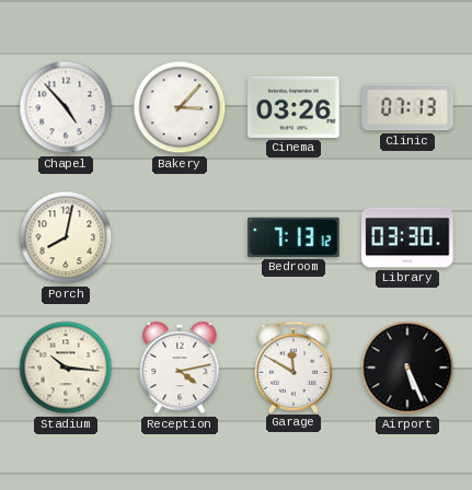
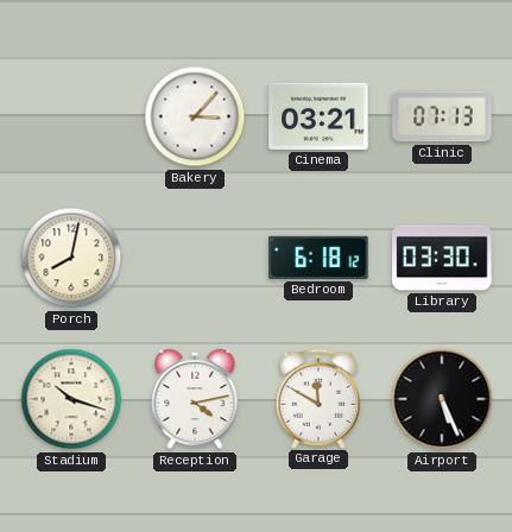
Chapel: 4:53 -> none (66, 107)
Cinema: 03:26 -> 03:21 (318, 116)
Bedroom: 7:13 -> 6:18 (318, 258)
Stadium: 10:16 -> 10:18 (71, 399)
